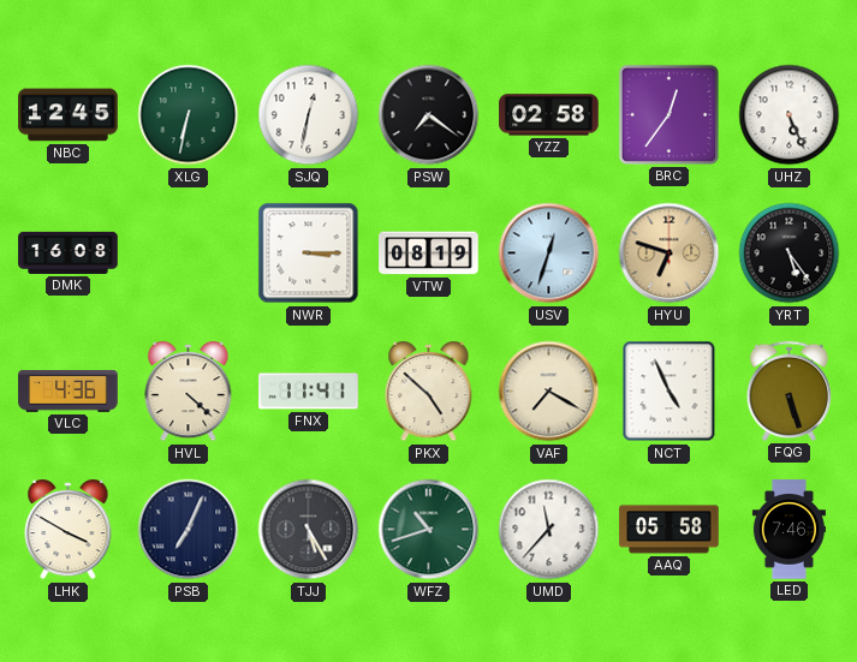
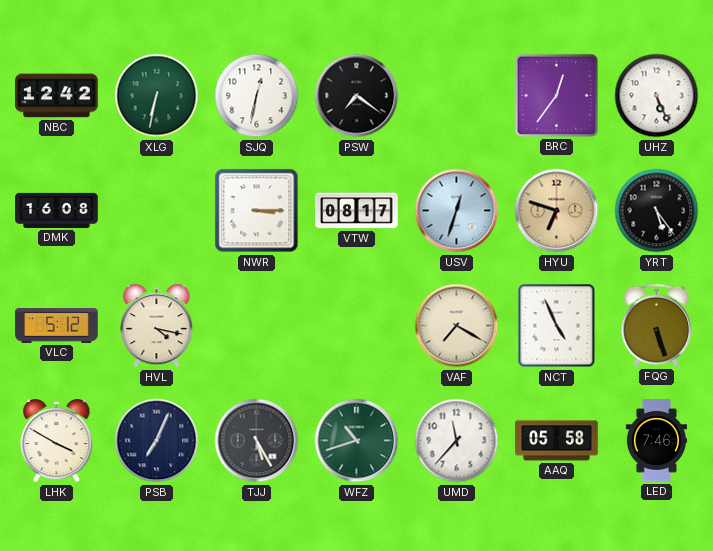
NBC: 12:45 -> 12:42 (57, 96)
YZZ: 02:58 -> none (549, 115)
VTW: 08:19 -> 08:17 (357, 211)
VLC: 4:36 -> 5:12 (57, 326)
HVL: 4:22 -> 4:17 (157, 327)
FNX: 11:41 -> none (309, 392)
PKX: 4:52 -> none (429, 393)
